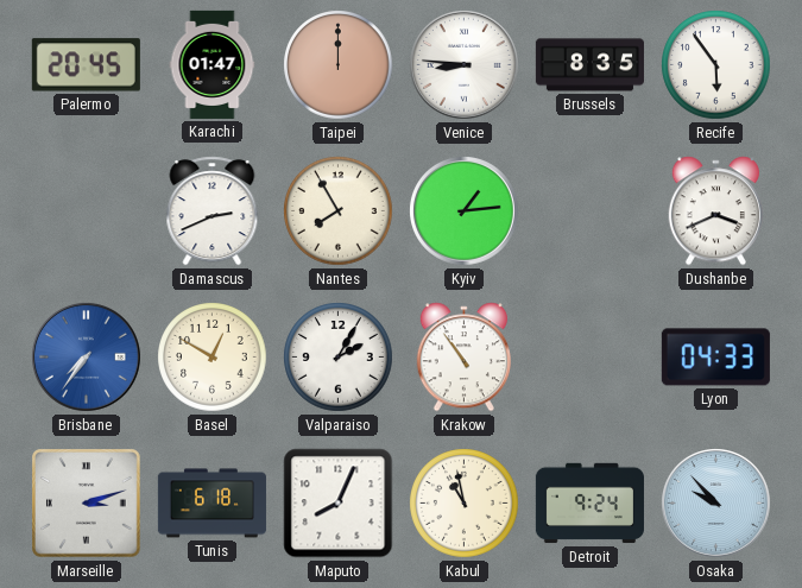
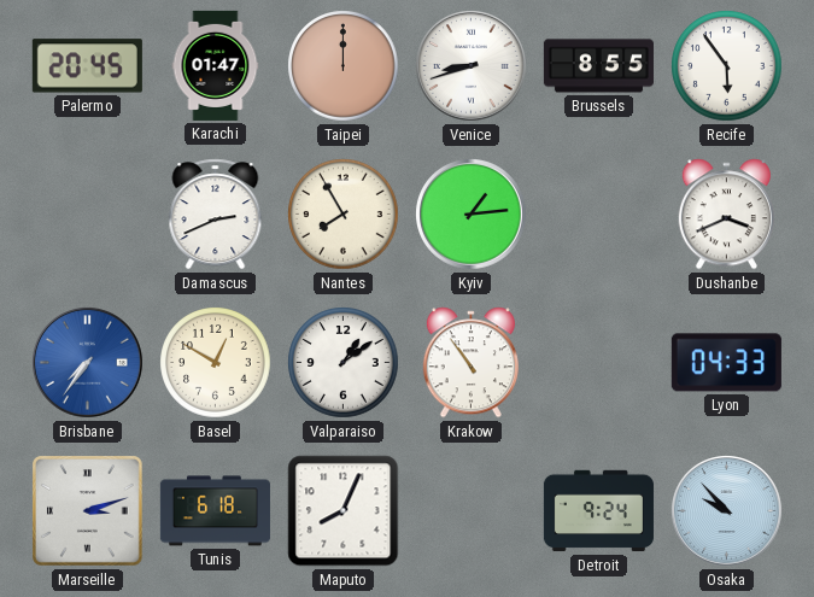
Venice: 8:46 -> 8:42 (472, 66)
Brussels: 8:35 -> 8:55 (598, 66)
Valparaiso: 2:05 -> 1:09 (344, 363)
Kabul: 10:58 -> none (465, 504)
